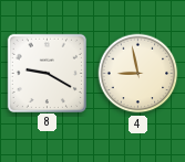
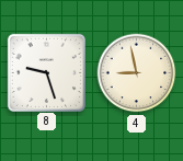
8: 9:20 -> 9:27 (46, 72)
